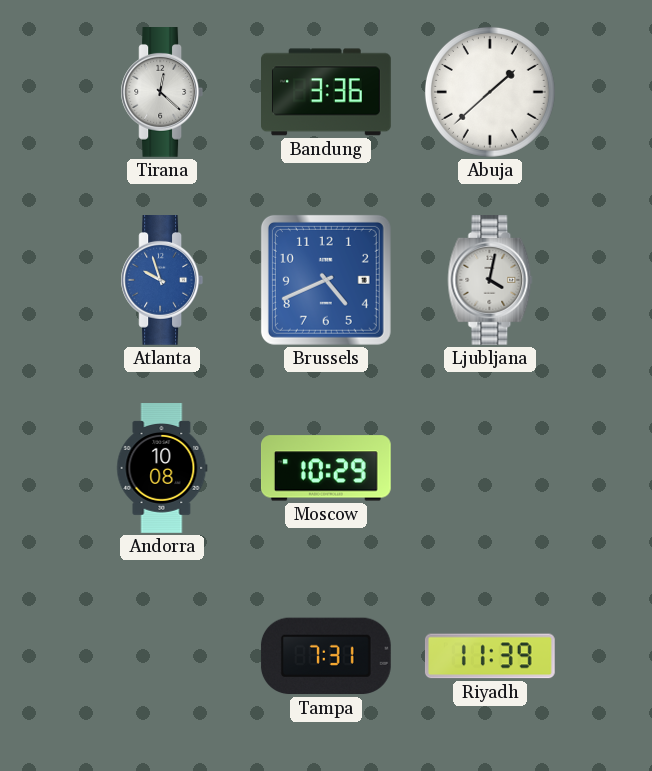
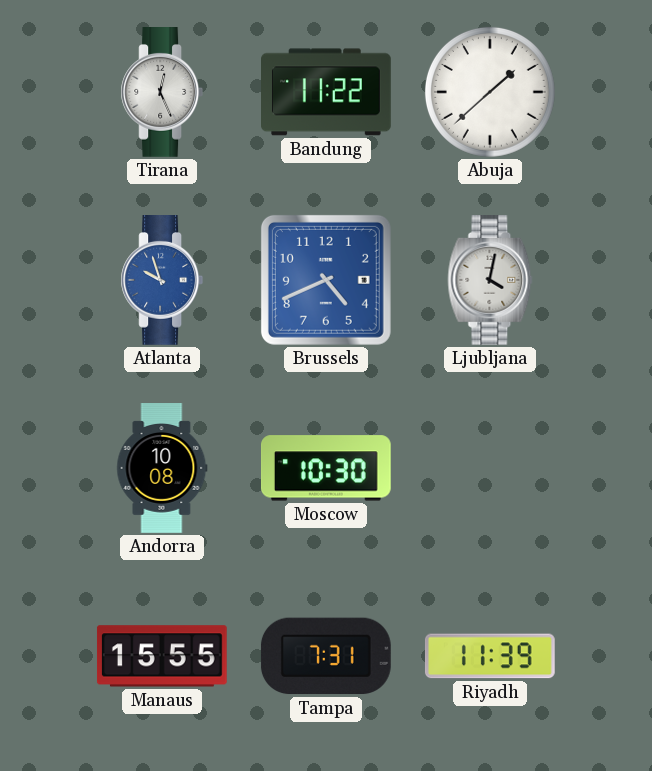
Tirana: 12:22 -> 12:26 (162, 93)
Bandung: 3:36 -> 11:22 (327, 92)
Moscow: 10:29 -> 10:30 (326, 468)
Manaus: none -> 15:55 (162, 656)
